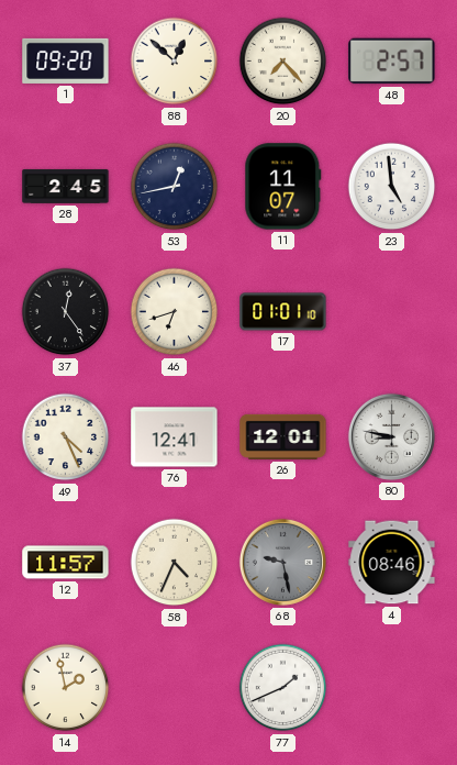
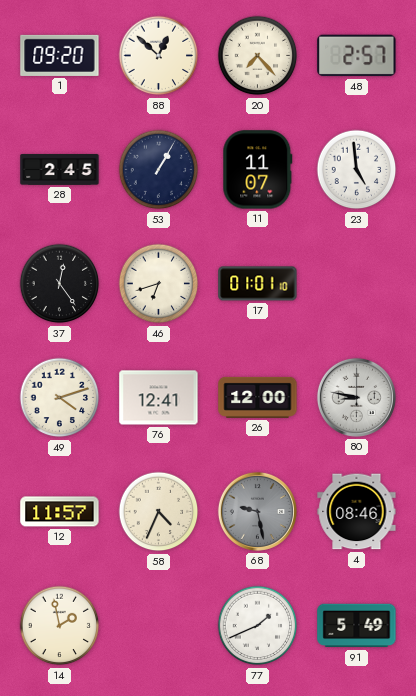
53: 12:43 -> 1:05 (159, 170)
49: 4:26 -> 4:12 (60, 398)
26: 12:01 -> 12:00 (258, 397)
91: none -> 5:49 (357, 626)
